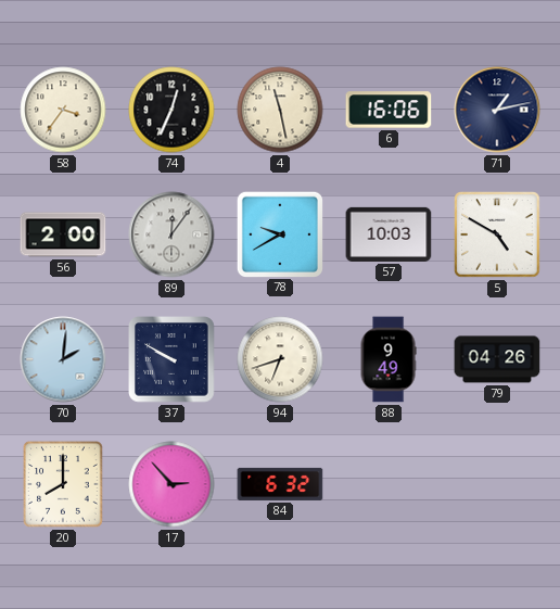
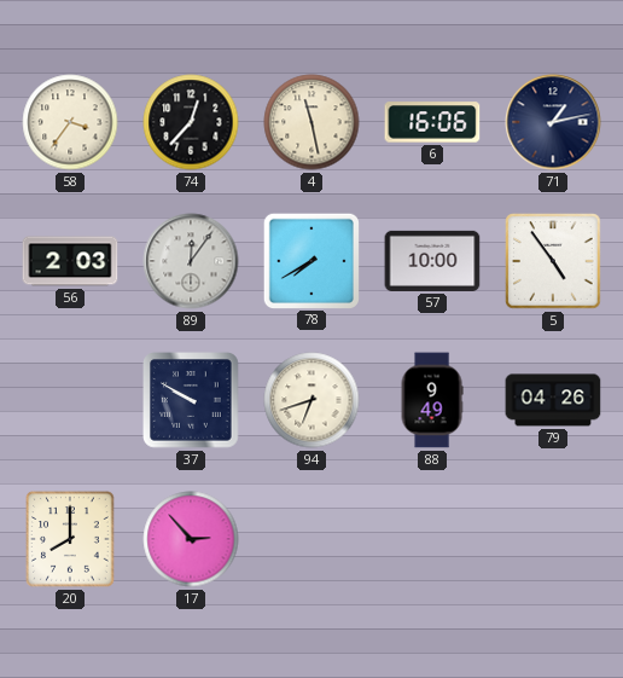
74: 12:34 -> 12:37 (191, 122)
56: 2:00 -> 2:03 (70, 261)
78: 9:40 -> 7:40 (310, 260)
57: 10:03 -> 10:00 (432, 261)
5: 4:50 -> 4:54 (553, 261)
70: 2:01 -> none (63, 359)
84: 6:32 -> none (280, 484)
